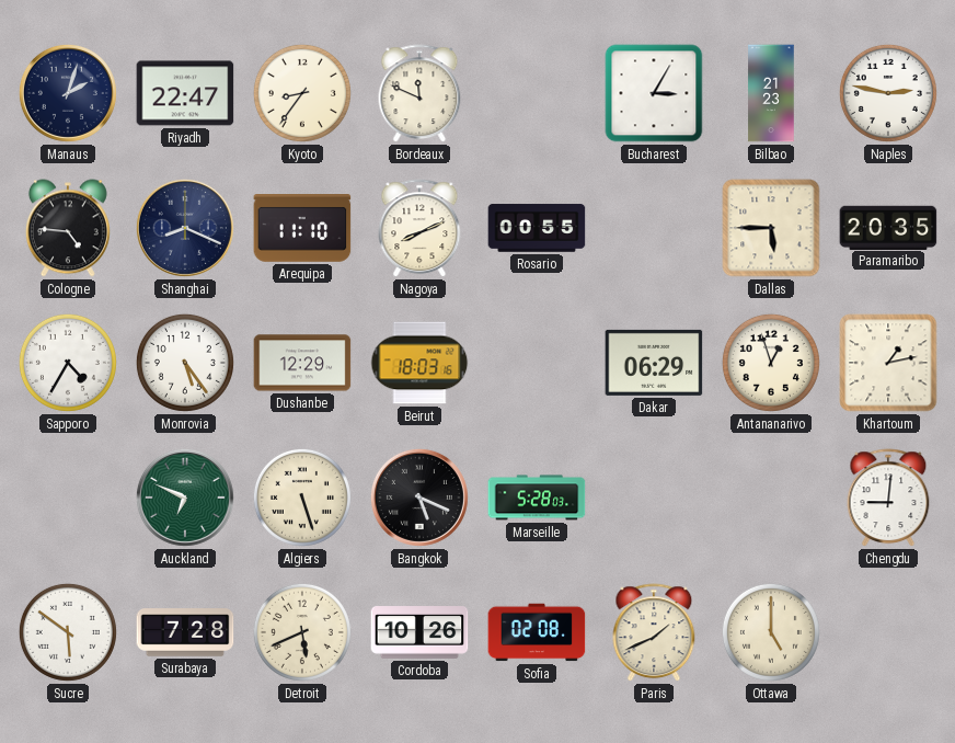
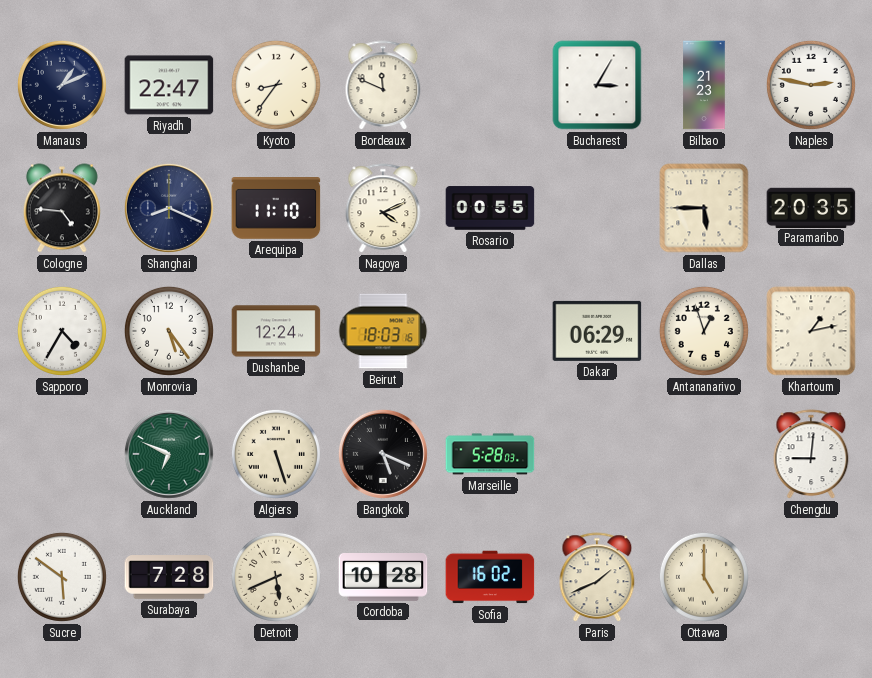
Manaus: 2:03 -> 1:11 (62, 85)
Nagoya: 8:11 -> 4:11 (383, 209)
Dushanbe: 12:29 -> 12:24 (276, 331)
Cordoba: 10:26 -> 10:28 (383, 578)
Sofia: 02:08 -> 16:02 (490, 577)
